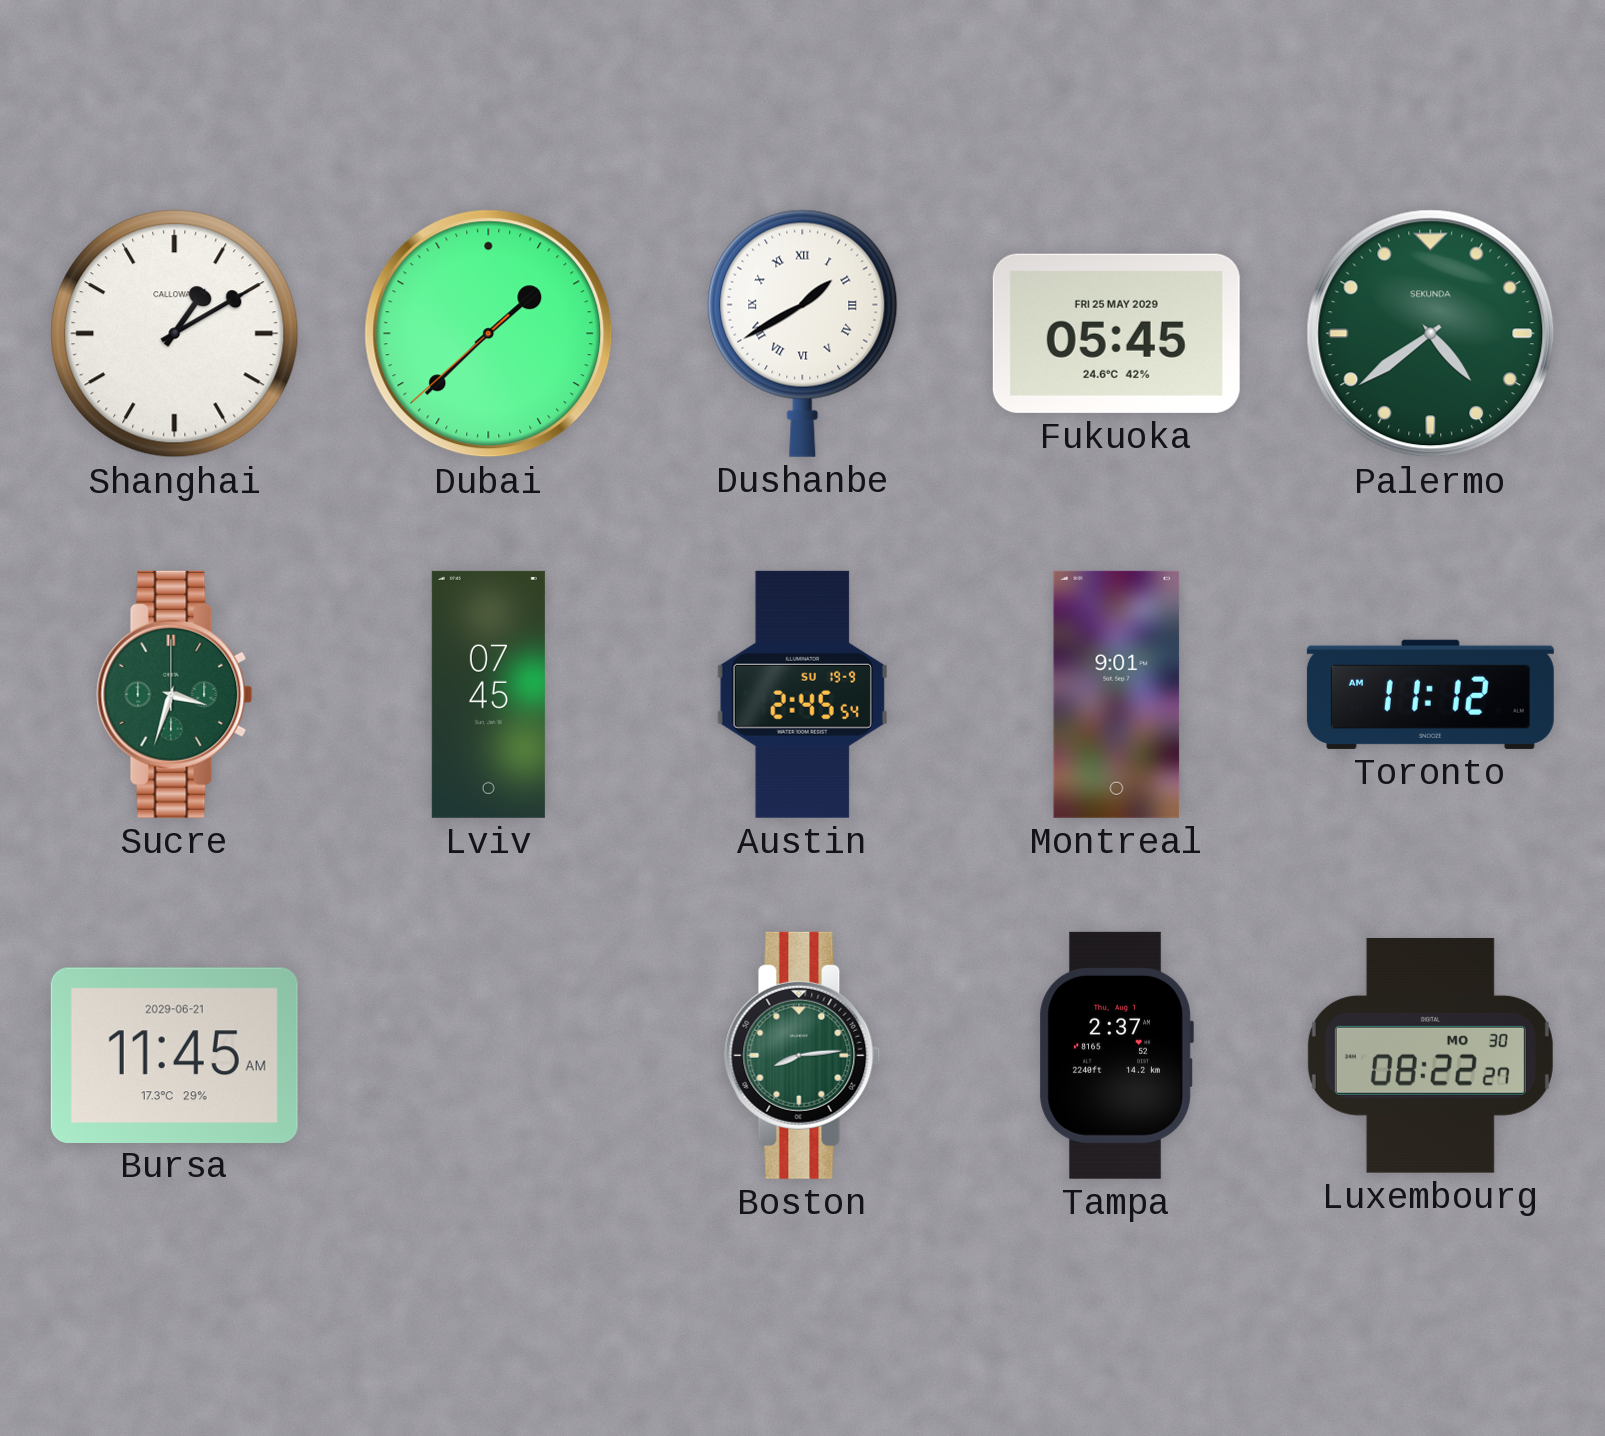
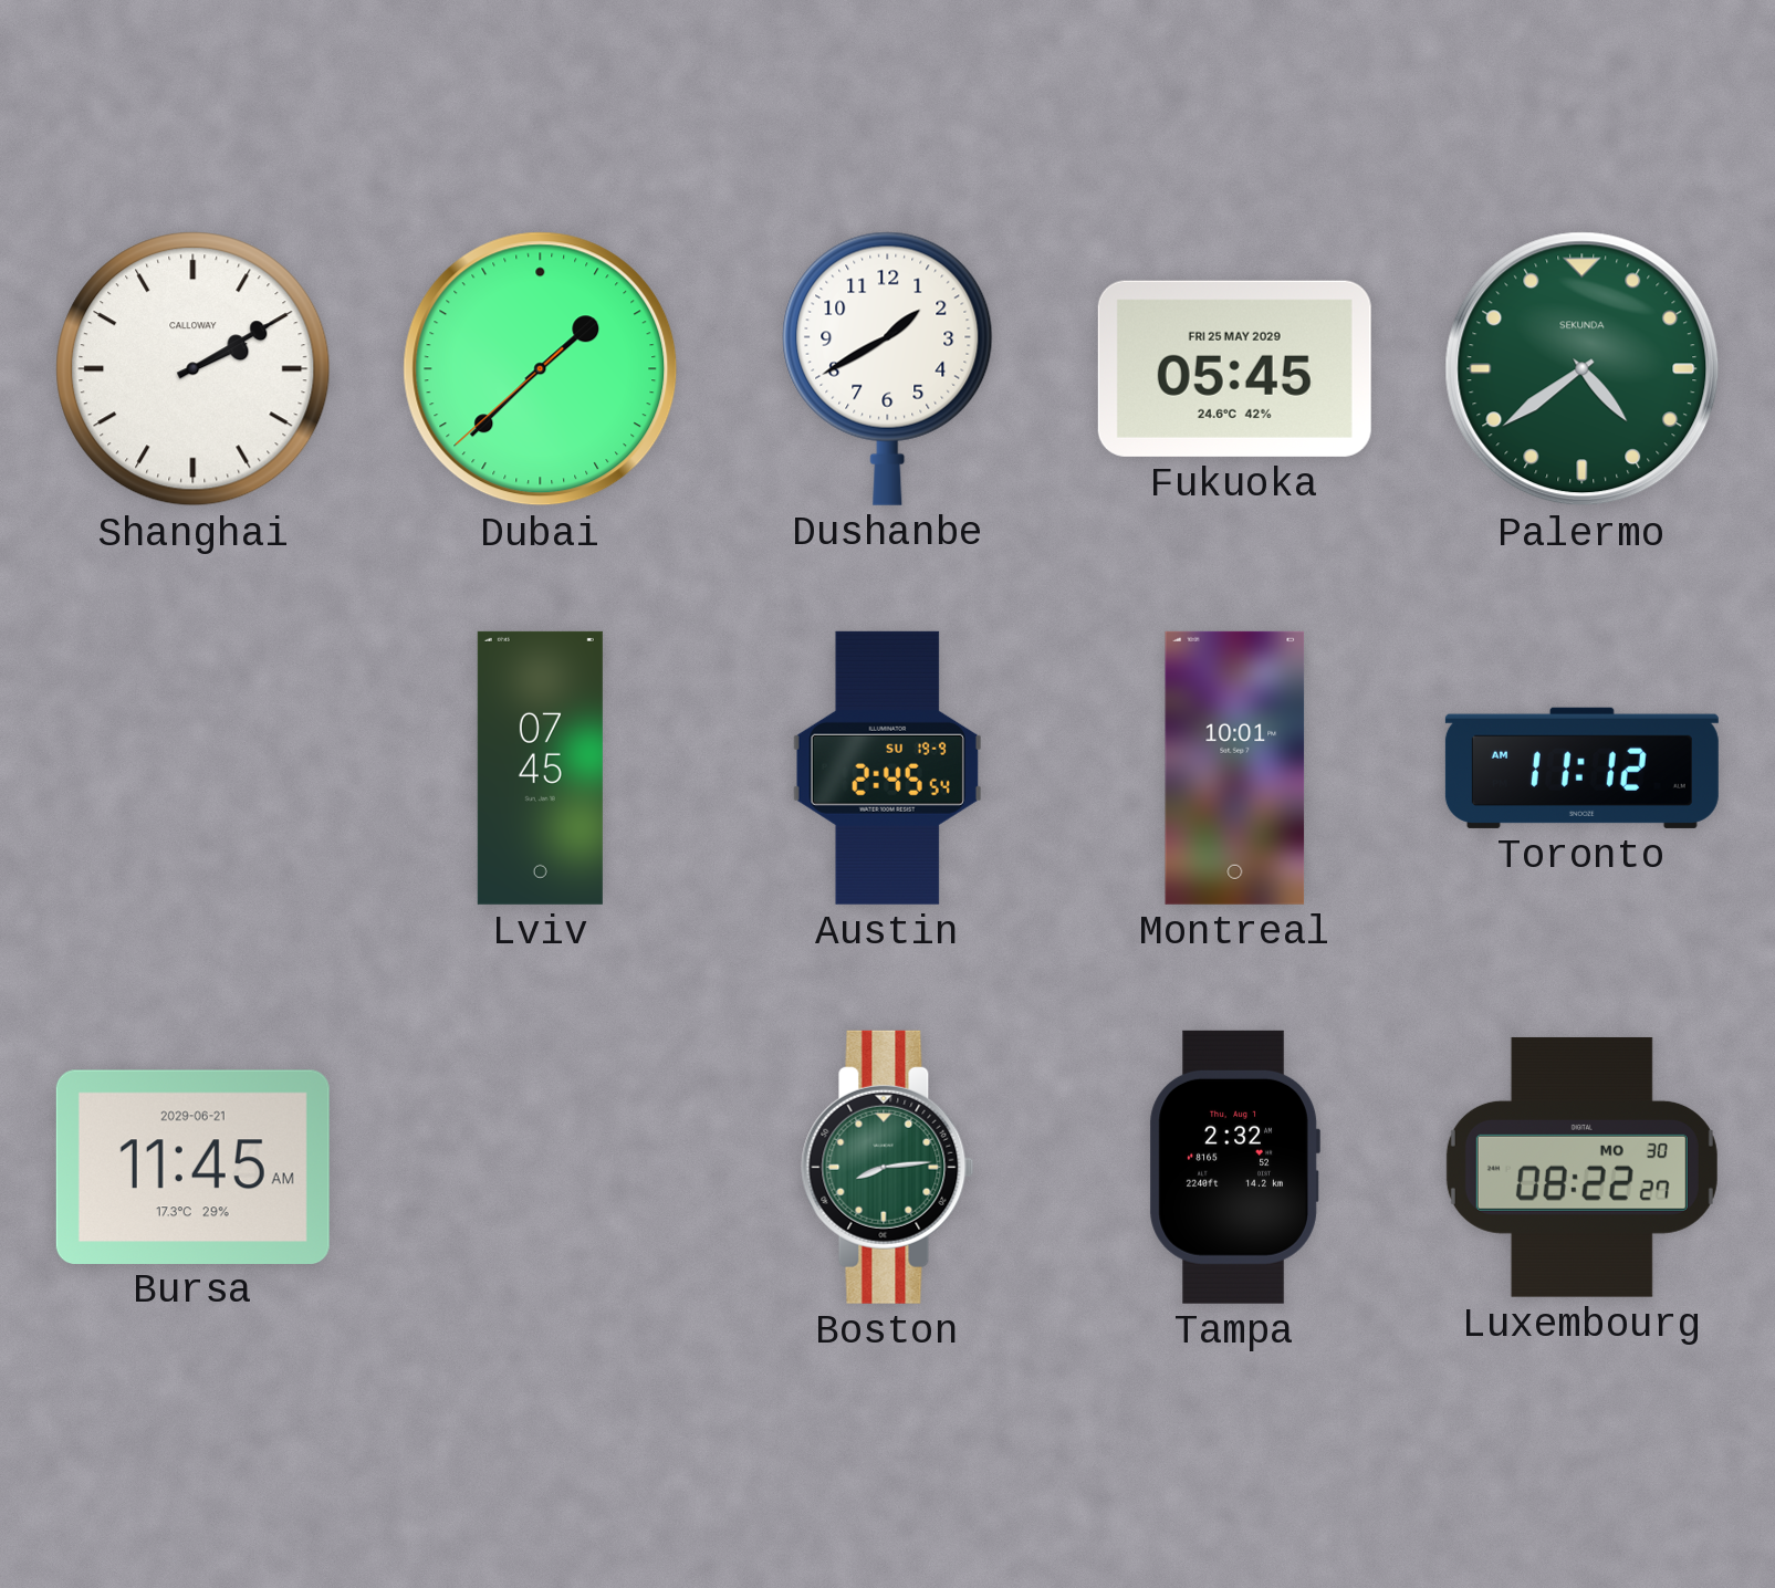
Shanghai: 1:10 -> 2:10 (194, 369)
Dushanbe numerals: Roman -> Arabic (888, 368)
Sucre: 3:33 -> none (175, 694)
Montreal: 9:01 -> 10:01 (1235, 767)
Tampa: 2:37 -> 2:32 (1234, 1167)
